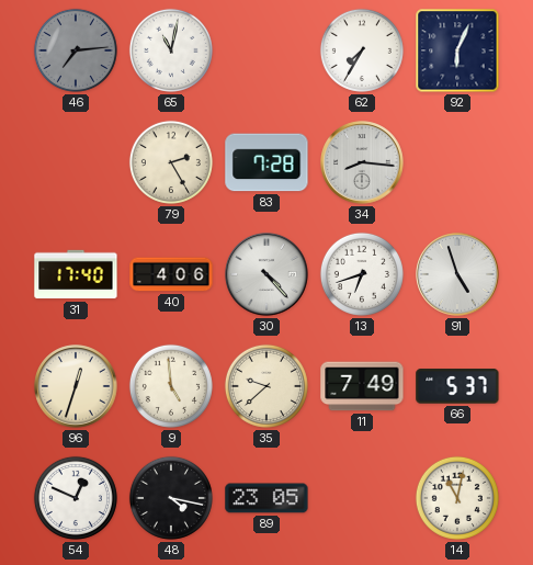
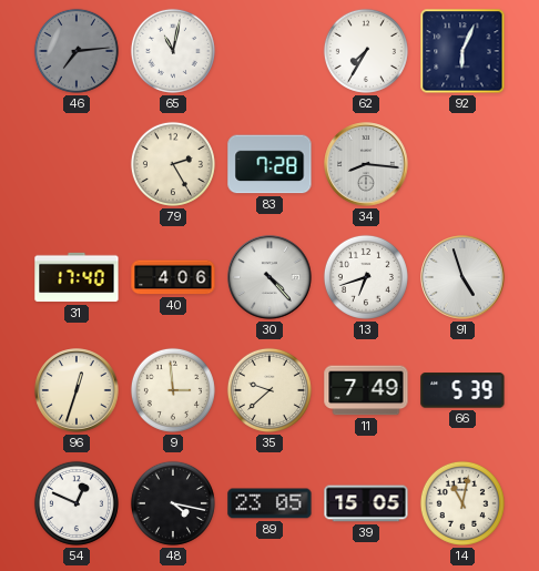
9: 4:59 -> 2:59 (173, 390)
66: 5:37 -> 5:39 (462, 390)
39: none -> 15:05 (366, 503)
